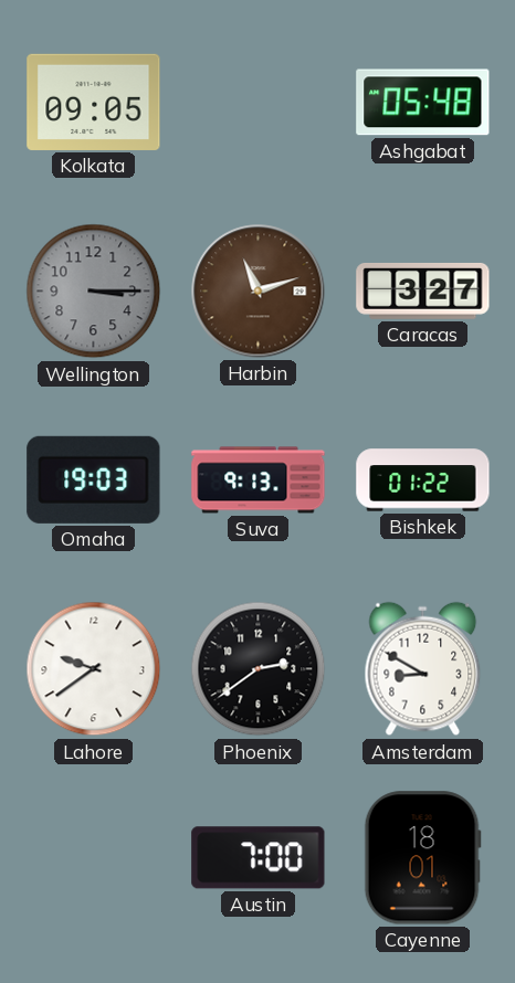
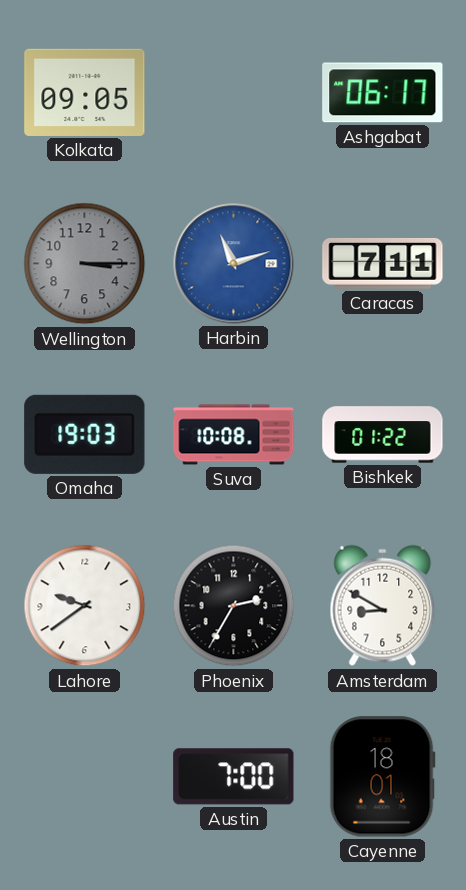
Ashgabat: 05:48 -> 06:17 (383, 93)
Harbin dial: brown -> blue (234, 264)
Caracas: 3:27 -> 7:11 (383, 263)
Suva: 9:13 -> 10:08 (234, 435)
Phoenix: 2:39 -> 2:35 (234, 606)
